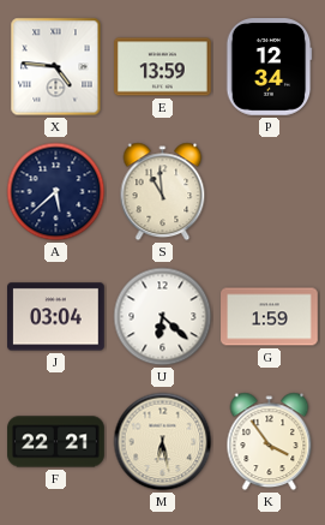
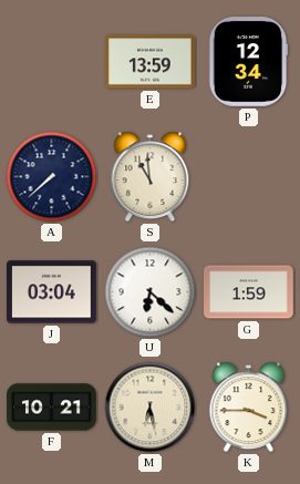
X: 4:46 -> none (56, 67)
A: 5:38 -> 7:38 (52, 177)
F: 22:21 -> 10:21 (52, 408)
K: 3:54 -> 3:45 (249, 408)
